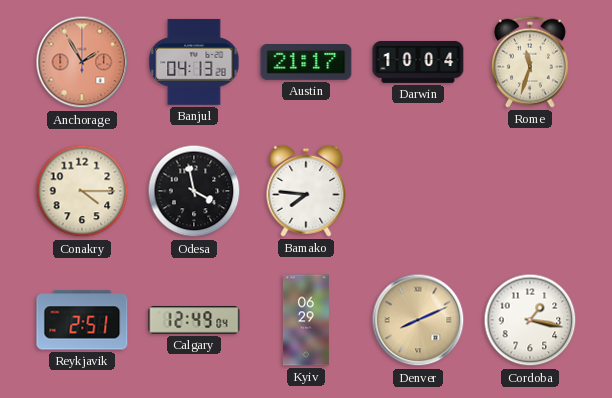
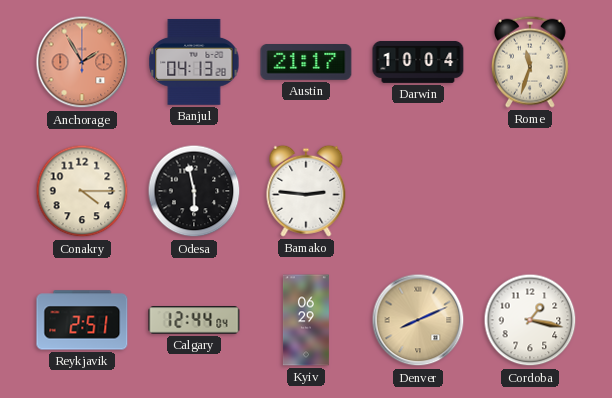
Odesa: 3:58 -> 5:58 (194, 191)
Bamako: 7:46 -> 2:46 (306, 191)
Calgary: 12:49 -> 12:44 (194, 320)
